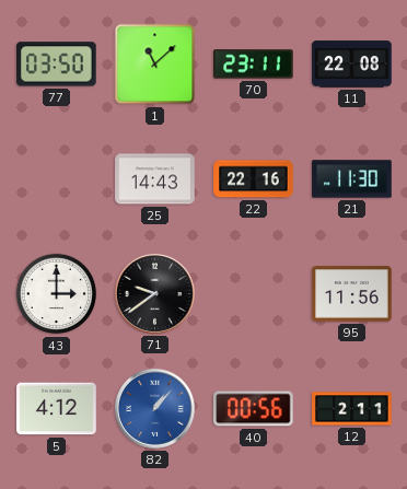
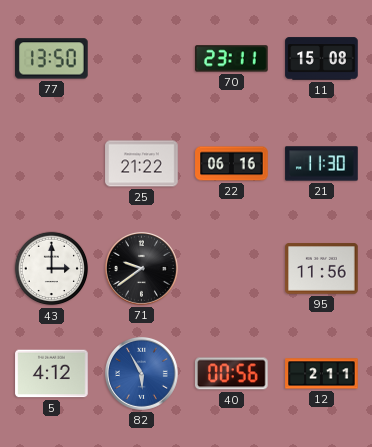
77: 03:50 -> 13:50 (52, 59)
1: 11:08 -> none (155, 65)
11: 22:08 -> 15:08 (322, 59)
25: 14:43 -> 21:22 (142, 164)
22: 22:16 -> 06:16 (232, 164)
82: 1:07 -> 5:55 (141, 373)
